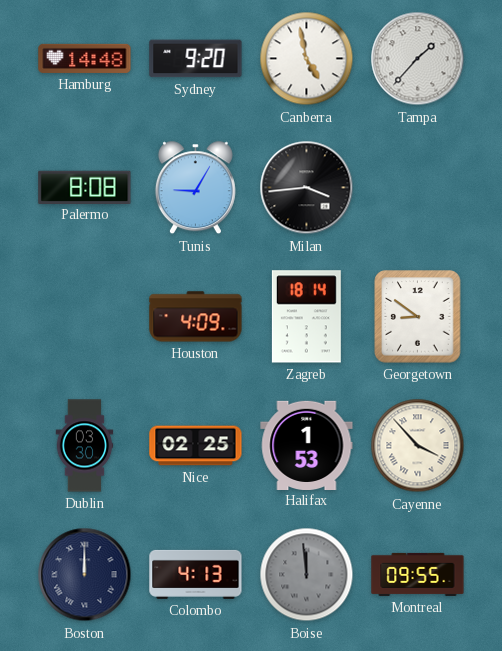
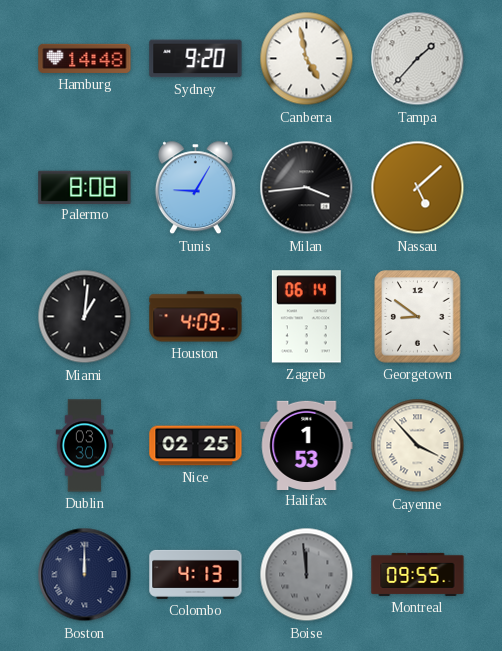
Nassau: none -> 5:08 (418, 188)
Miami: none -> 1:01 (85, 317)
Zagreb: 18:14 -> 06:14 (306, 317)
